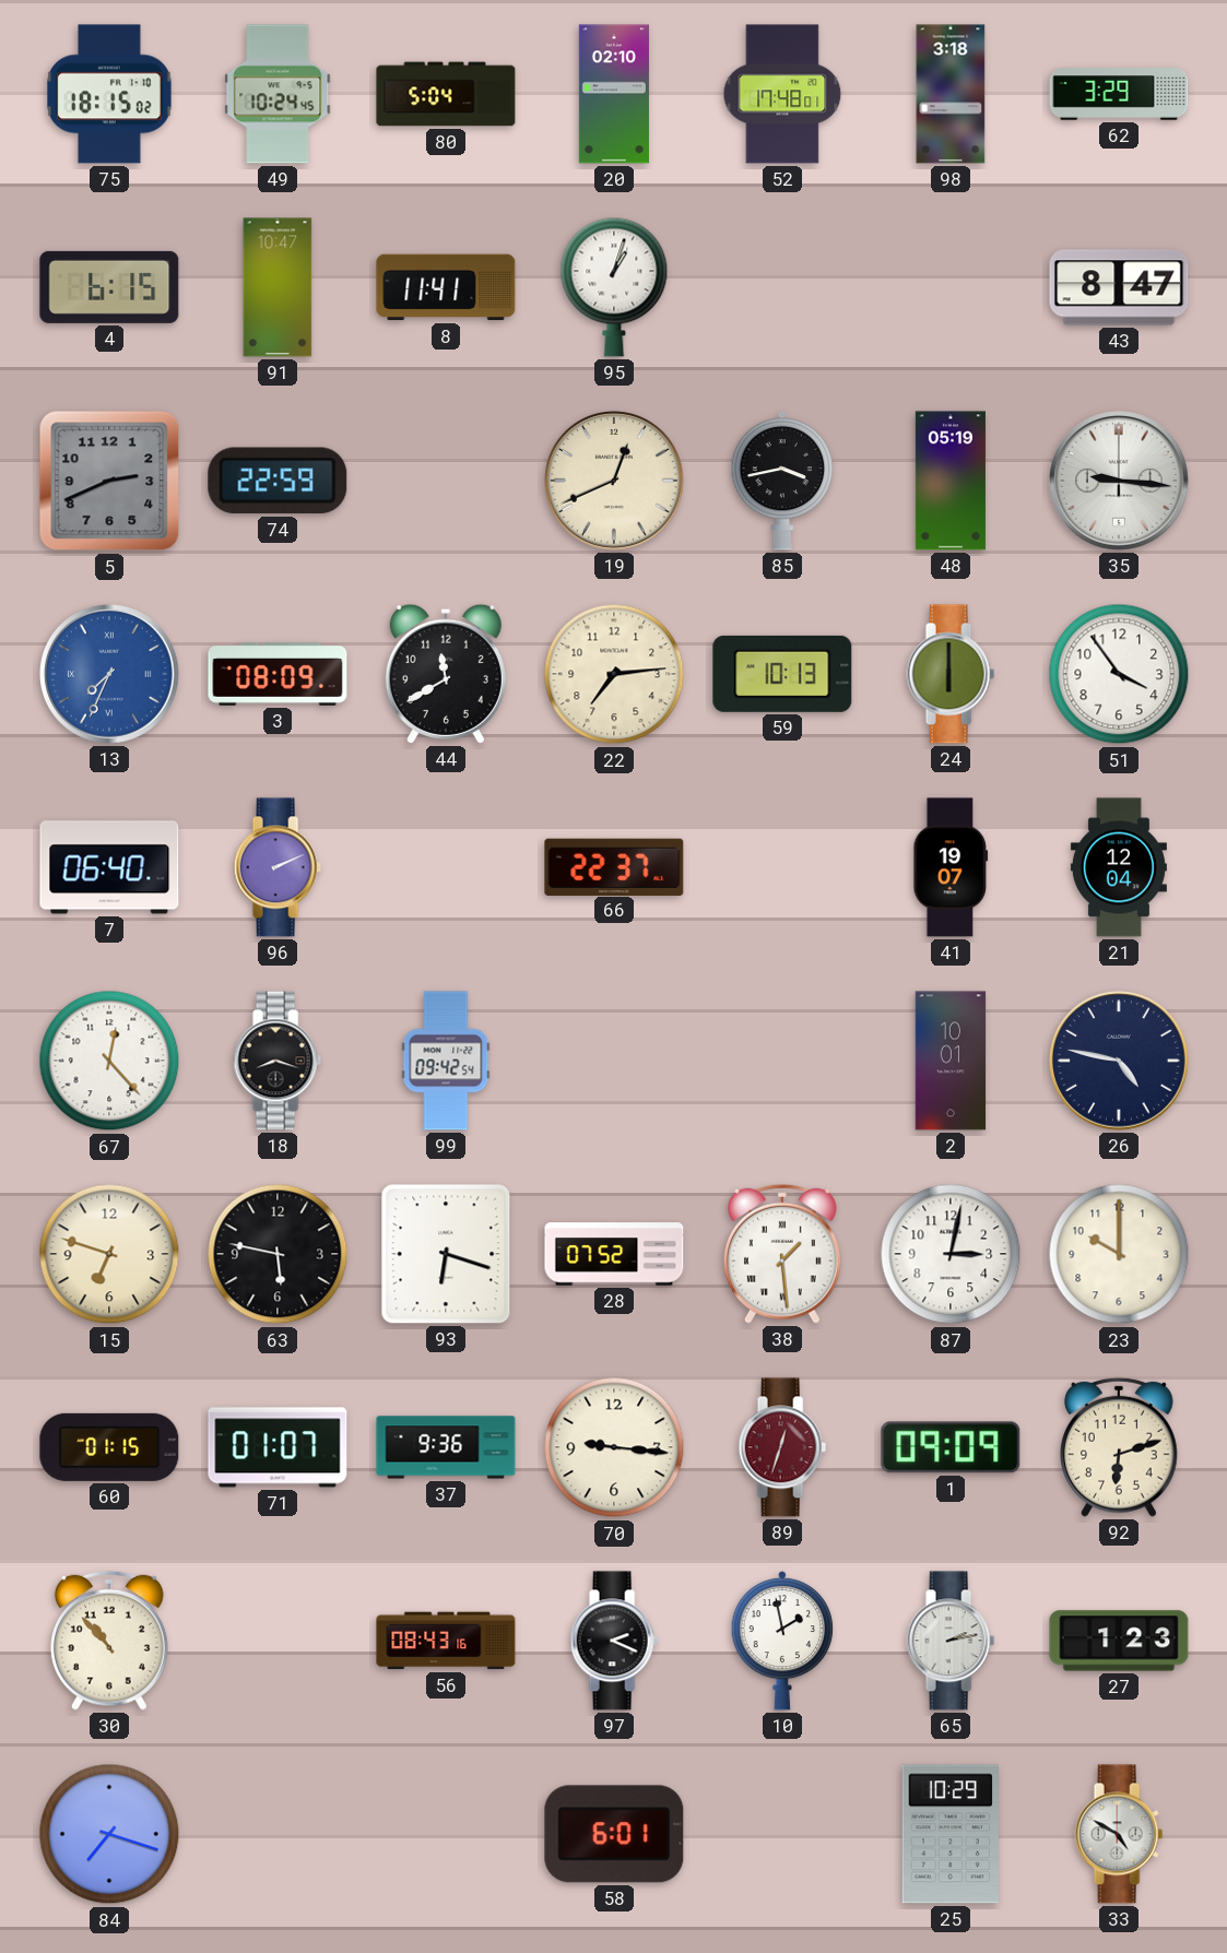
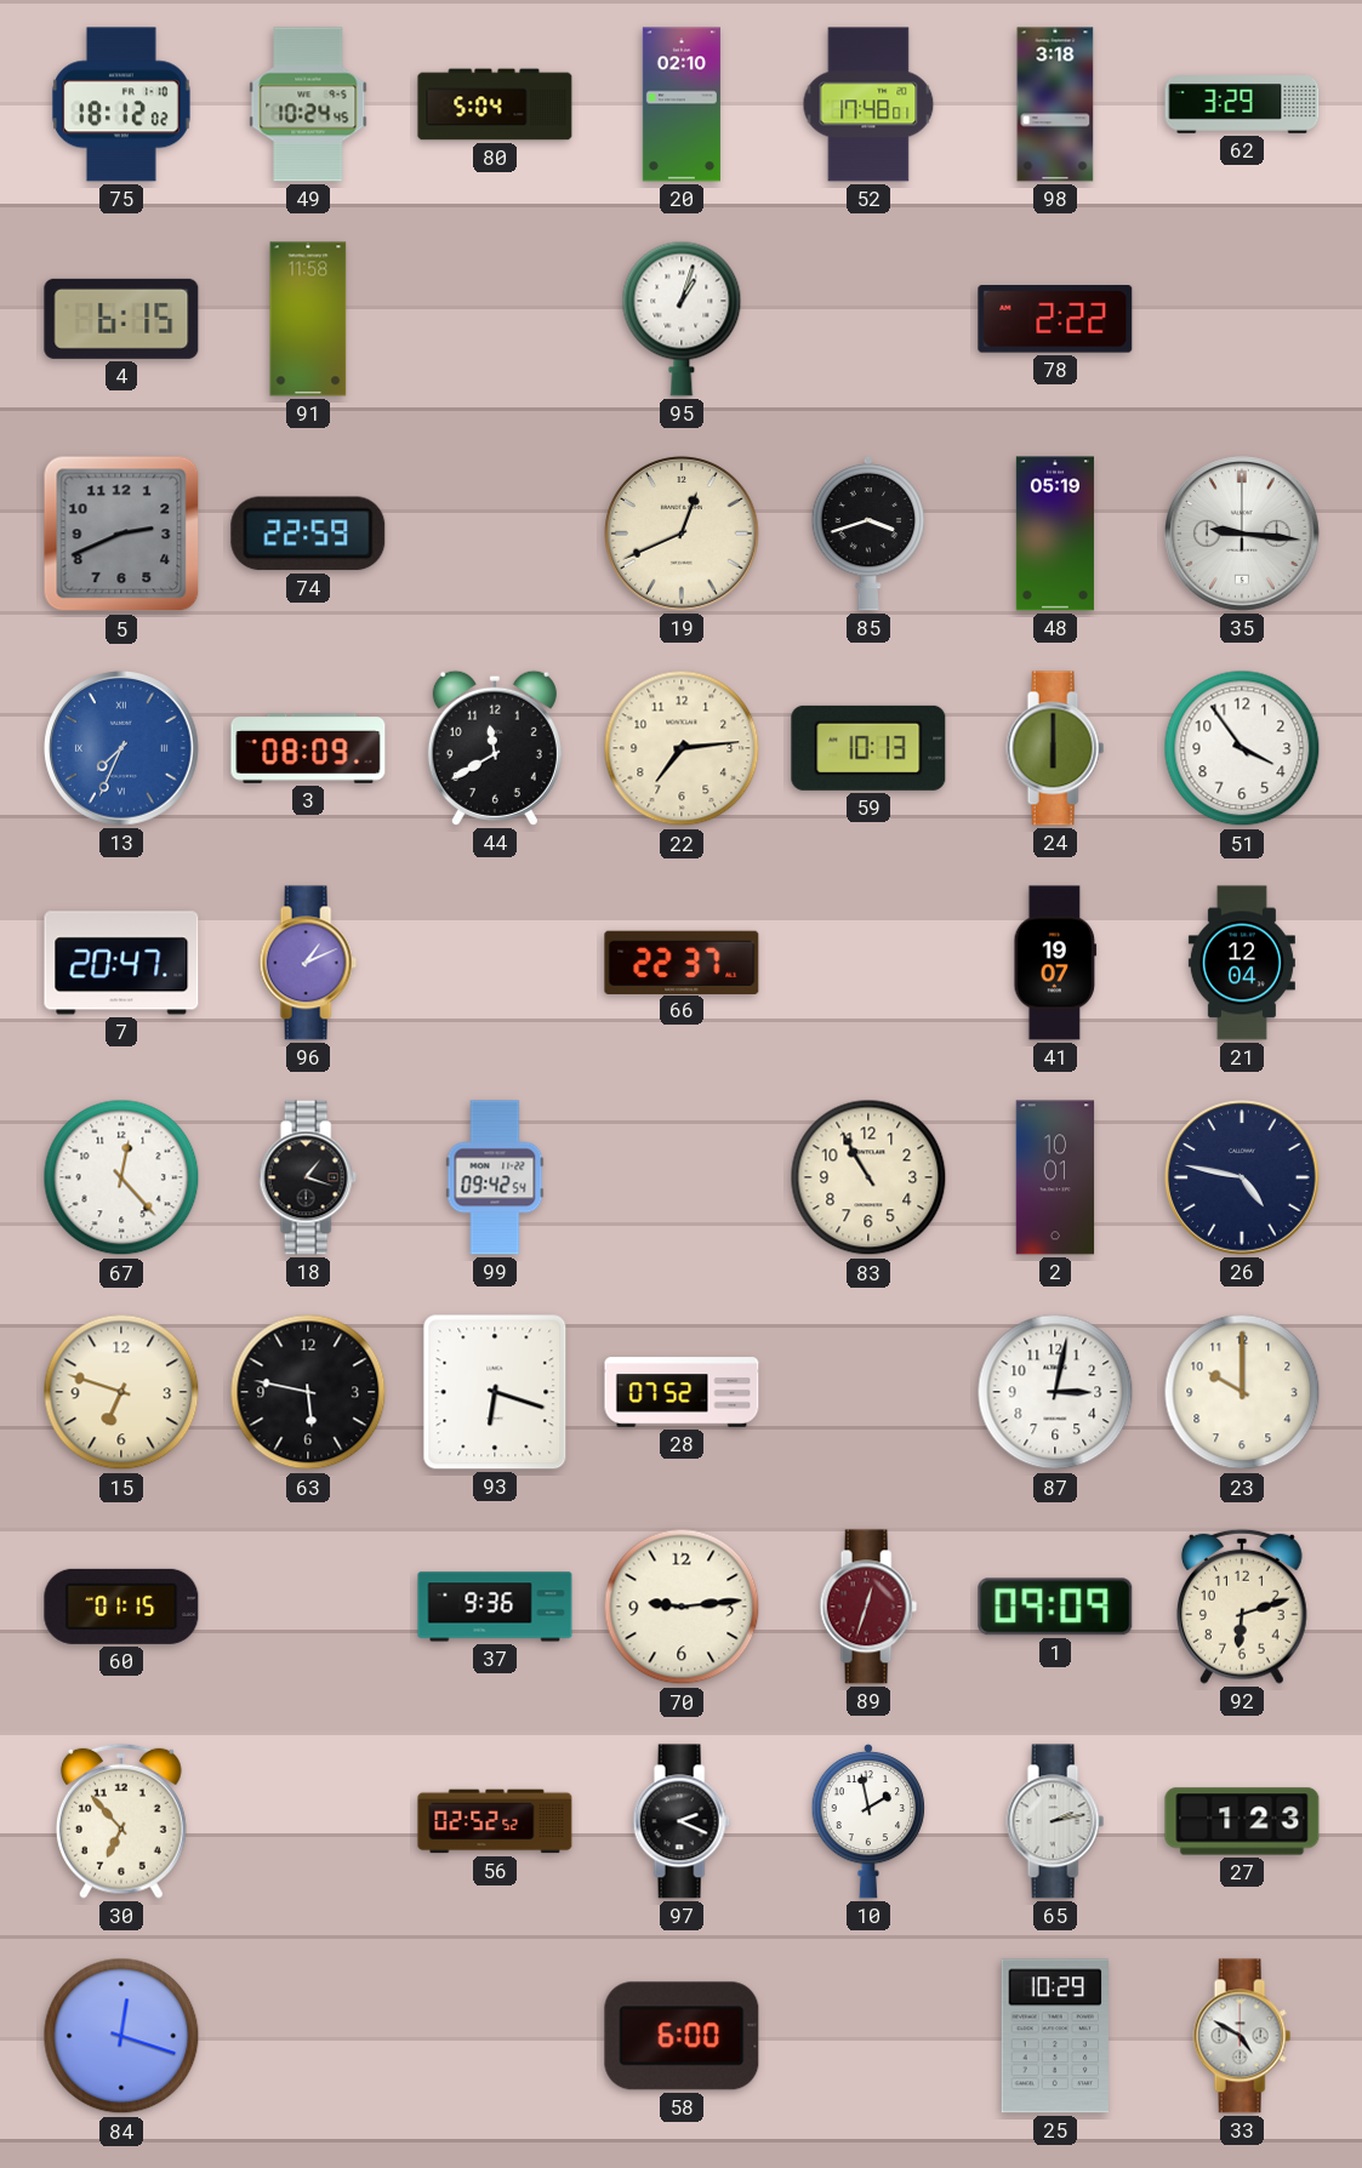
75: 18:15 -> 18:12 (121, 104)
91: 10:47 -> 11:58 (308, 319)
8: 11:41 -> none (446, 287)
78: none -> 2:22 (1055, 319)
43: 8:47 -> none (1119, 287)
85: 3:43 -> 3:42 (868, 534)
7: 06:40 -> 20:47 (121, 963)
96: 2:11 -> 1:11 (308, 963)
18: 8:18 -> 1:18 (308, 1177)
83: none -> 10:55 (868, 1177)
38: 1:29 -> none (782, 1254)
71: 01:07 -> none (278, 1447)
70: 9:16 -> 9:14 (682, 1607)
30: 10:53 -> 6:53 (121, 1821)
56: 08:43 -> 02:52 (495, 1821)
84: 7:18 -> 12:18 (121, 2036)
58: 6:01 -> 6:00 (682, 2036)
